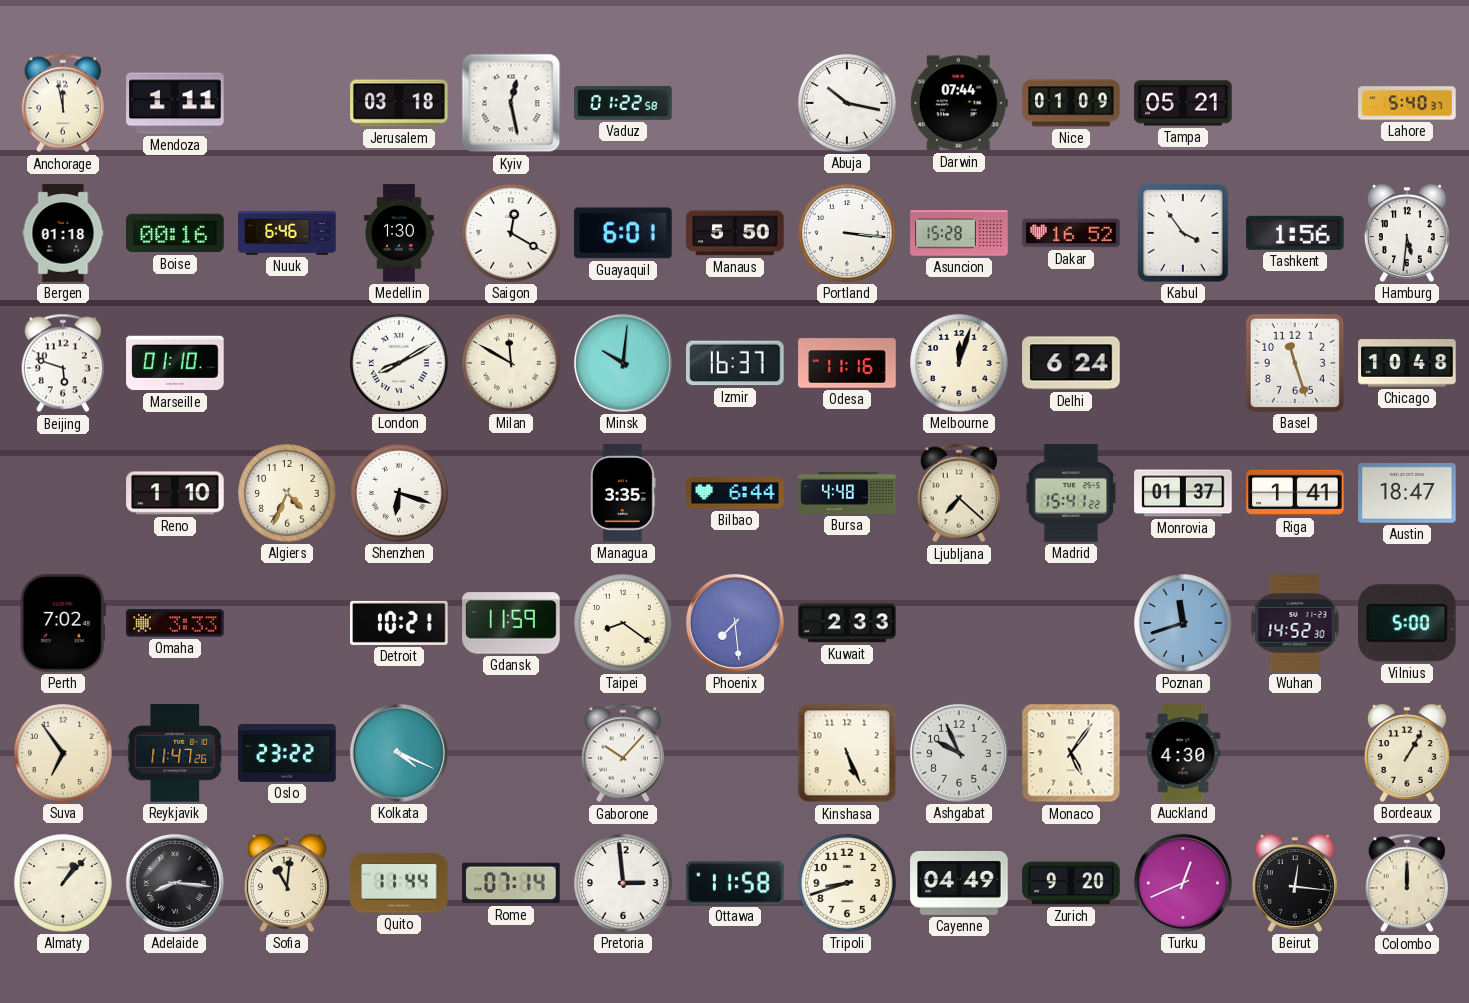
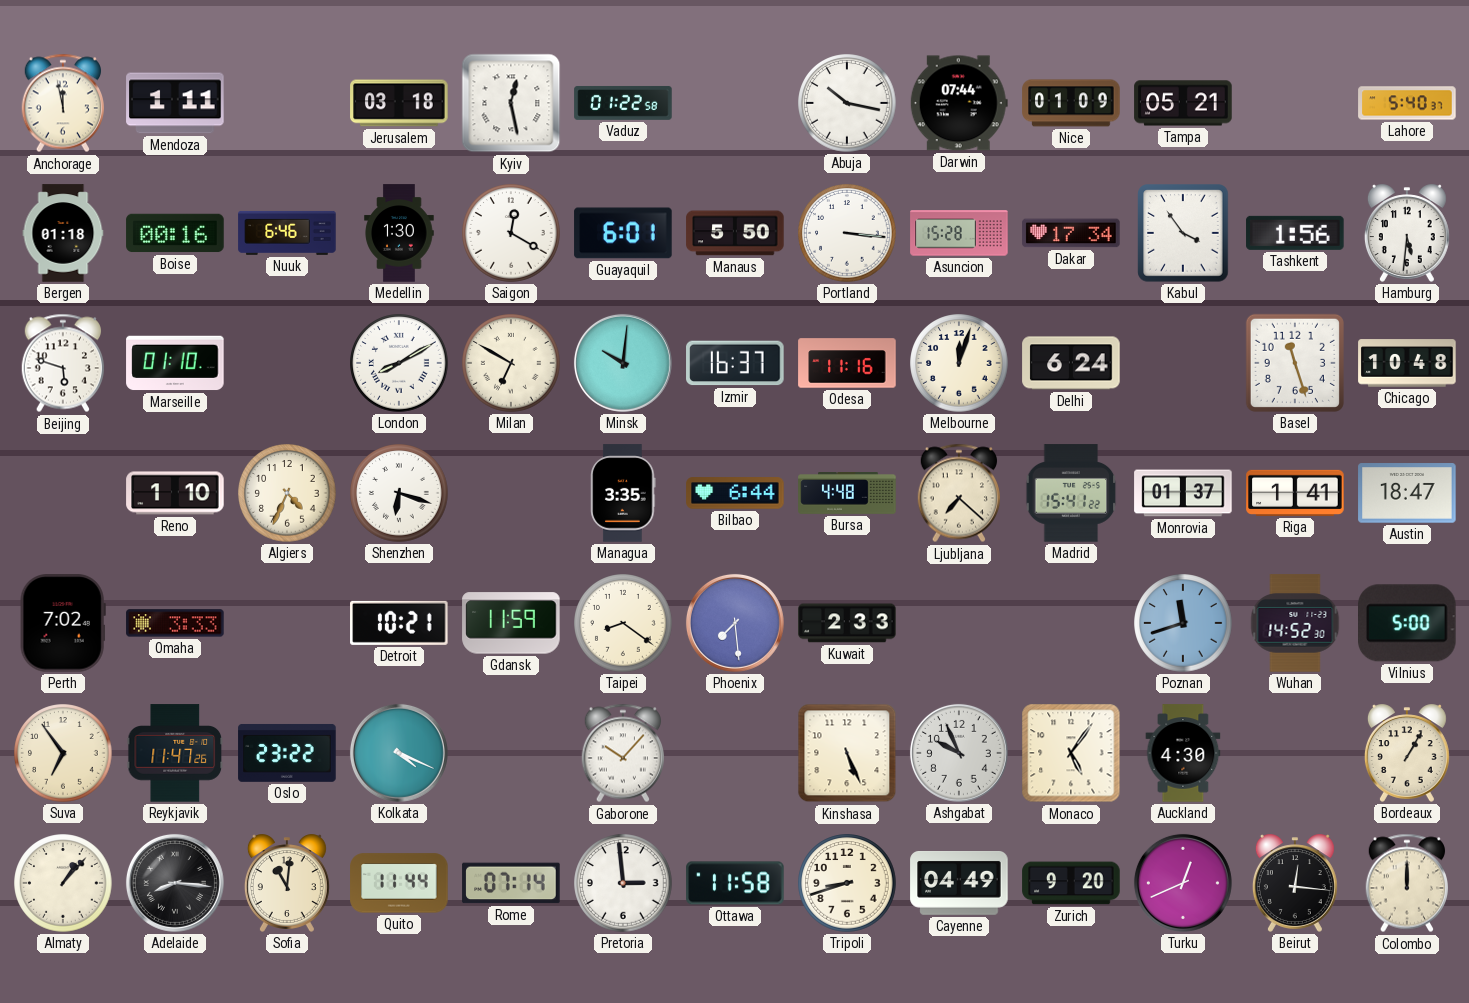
Dakar: 16:52 -> 17:34 (1071, 233)
Milan: 11:50 -> 6:50 (511, 363)
